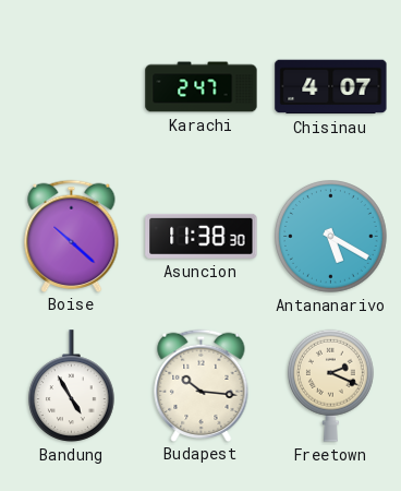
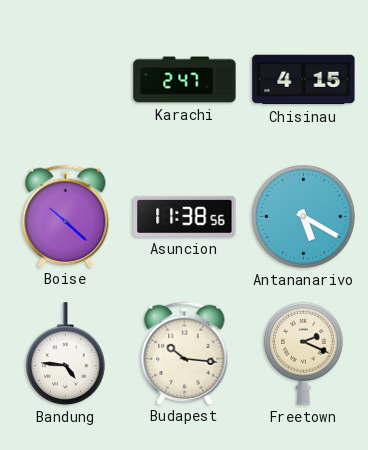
Chisinau: 4:07 -> 4:15 (304, 80)
Asuncion: 11:38:30 -> 11:38:56 (185, 216)
Bandung: 4:55 -> 4:46 (65, 354)
